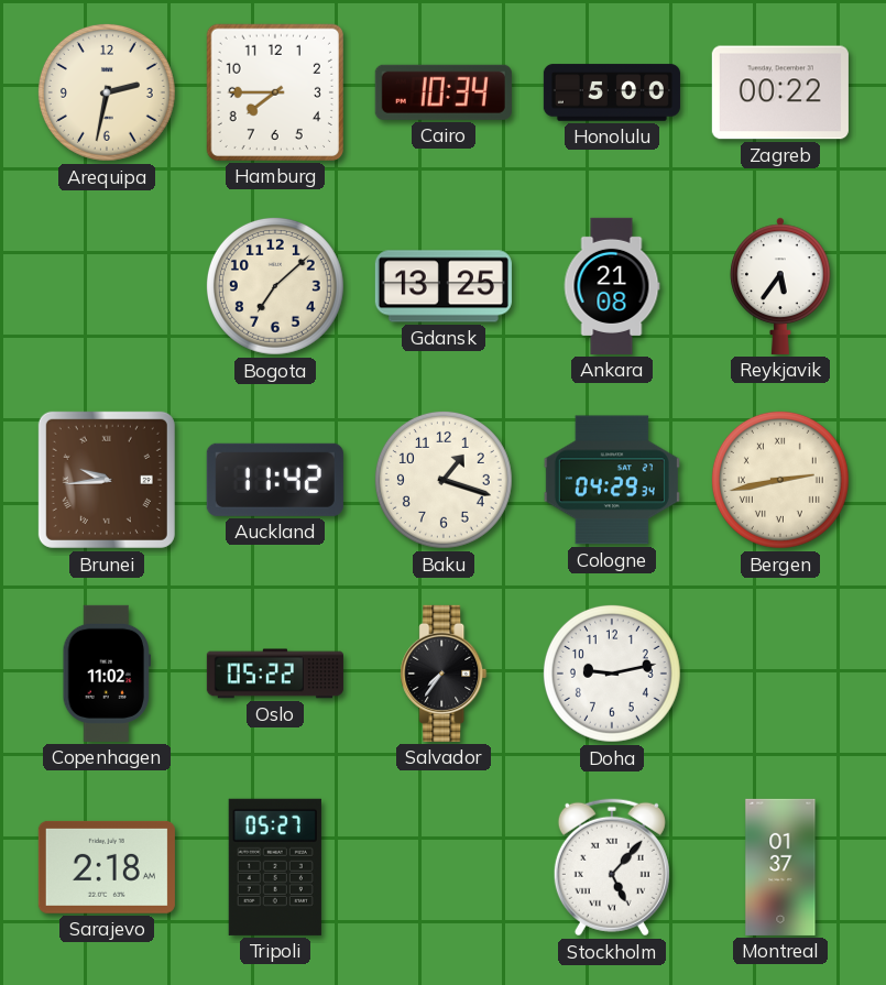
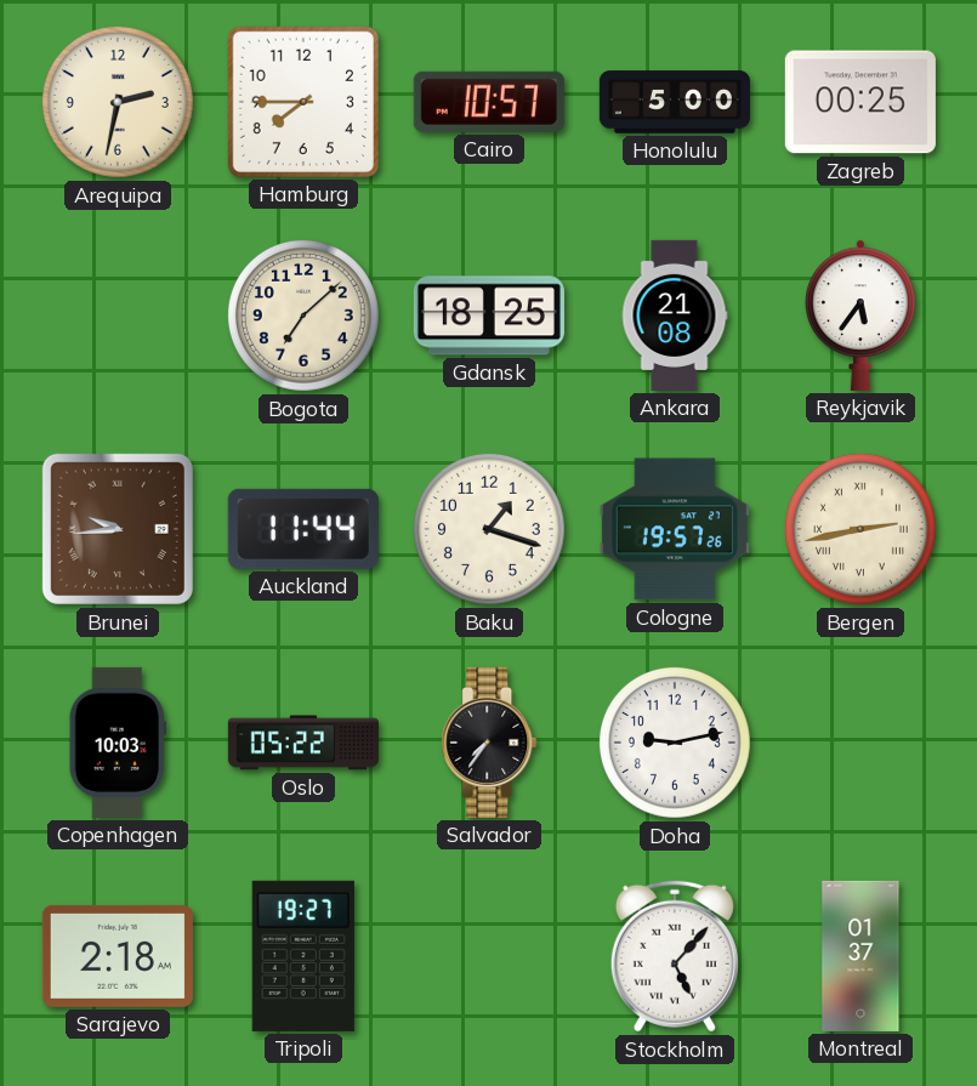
Cairo: 10:34 -> 10:57 (489, 102)
Zagreb: 00:22 -> 00:25 (860, 102)
Gdansk: 13:25 -> 18:25 (489, 315)
Auckland: 11:42 -> 11:44 (303, 529)
Cologne: 04:29 -> 19:57 (675, 529)
Copenhagen: 11:02 -> 10:03 (117, 743)
Tripoli: 05:27 -> 19:27 (303, 956)
